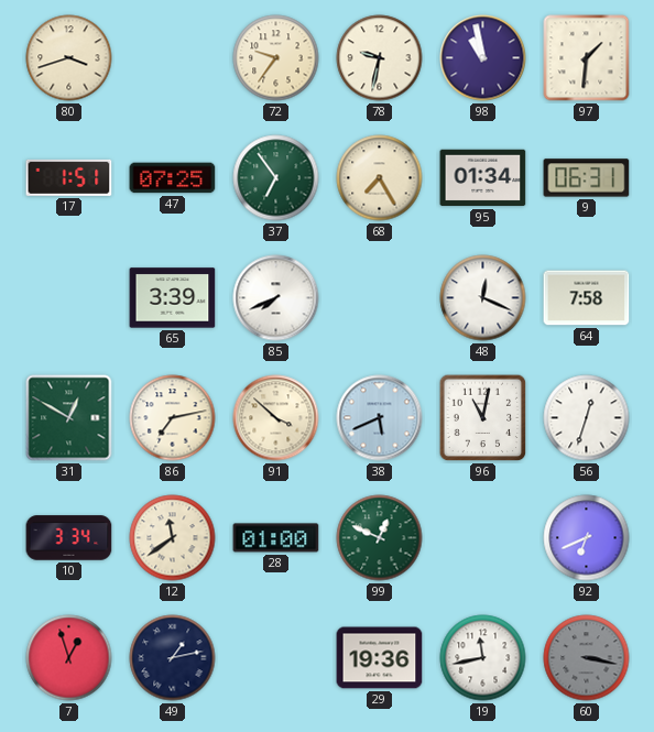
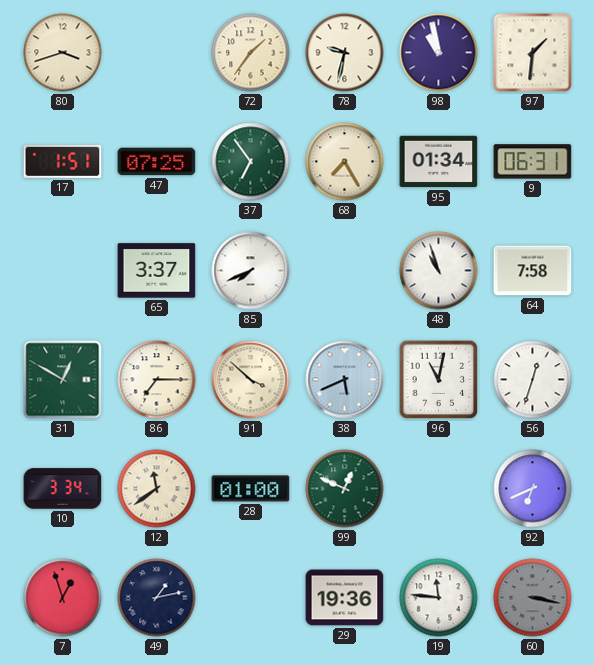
72: 9:36 -> 1:36 (251, 53)
65: 3:39 -> 3:37 (157, 271)
48: 12:19 -> 10:57 (439, 271)
86: 7:13 -> 7:15 (157, 380)
19: 11:43 -> 11:46 (439, 598)
